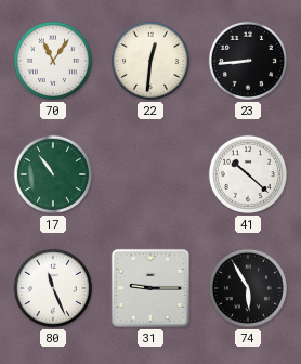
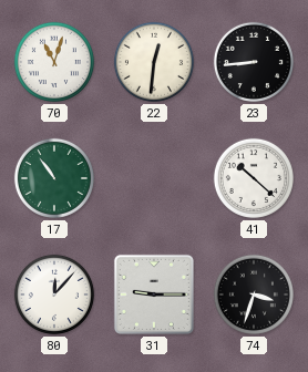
70: 11:06 -> 11:03 (54, 62)
80: 11:26 -> 12:07 (54, 294)
74: 5:55 -> 3:33 (254, 294)
